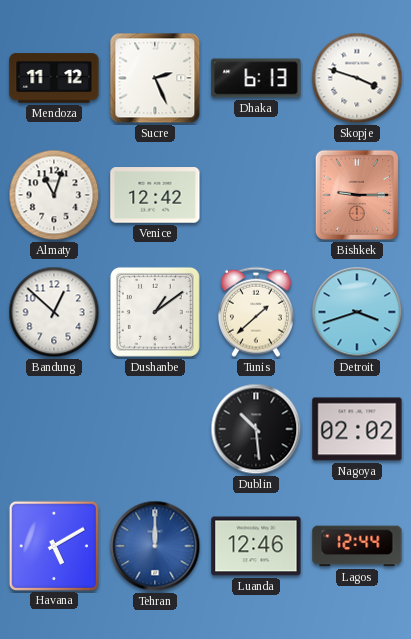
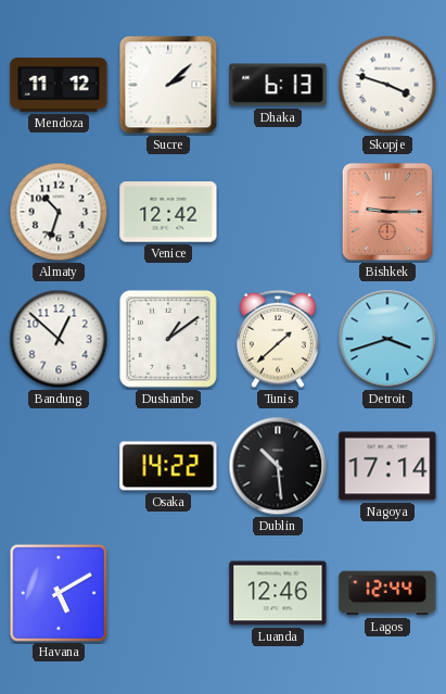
Sucre: 2:26 -> 2:08 (168, 85)
Almaty: 11:03 -> 10:33 (59, 212)
Osaka: none -> 14:22 (168, 466)
Nagoya: 02:02 -> 17:14 (387, 466)
Tehran: 12:00 -> none (155, 546)
